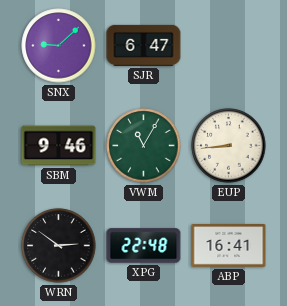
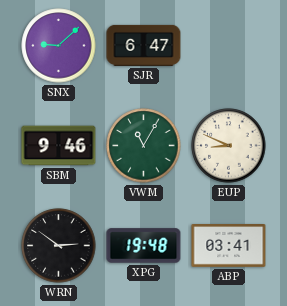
EUP: 8:44 -> 8:49 (229, 146)
XPG: 22:48 -> 19:48 (144, 246)
ABP: 16:41 -> 03:41 (229, 246)
